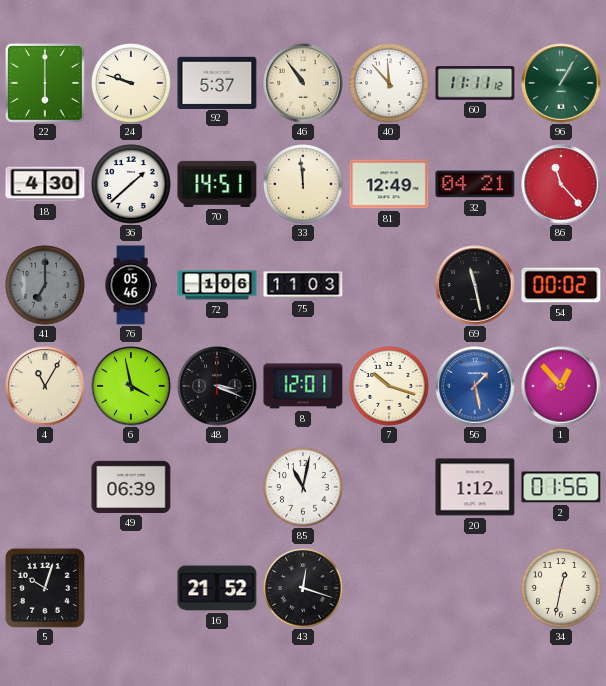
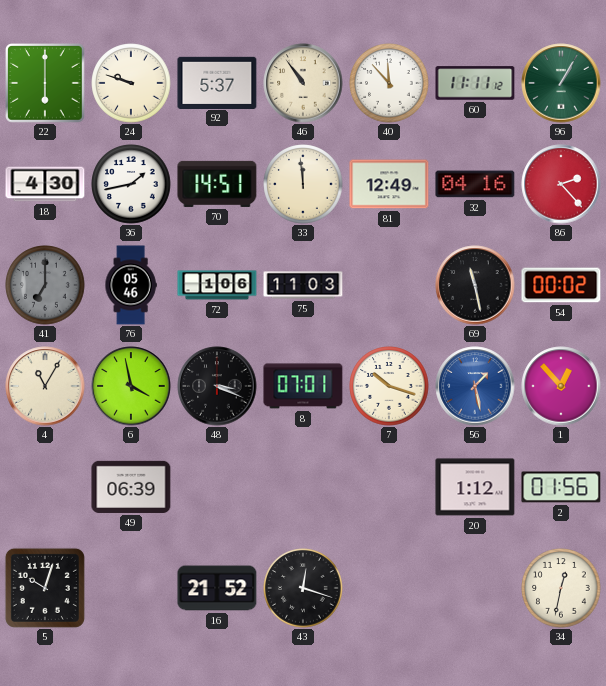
36: 1:38 -> 1:43 (131, 184)
32: 04:21 -> 04:16 (475, 184)
86: 11:23 -> 2:23 (561, 184)
8: 12:01 -> 07:01 (303, 386)
85: 11:02 -> none (303, 487)
